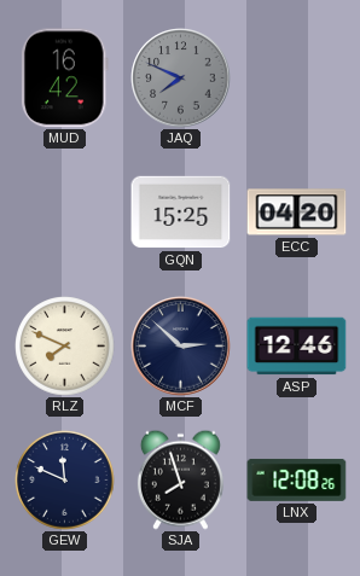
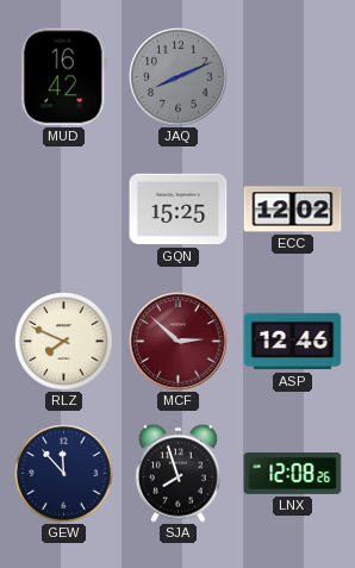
JAQ: 7:49 -> 8:11 (179, 77)
ECC: 04:20 -> 12:02 (293, 210)
MCF dial: navy -> burgundy (179, 342)
GEW: 11:49 -> 11:53 (64, 474)
